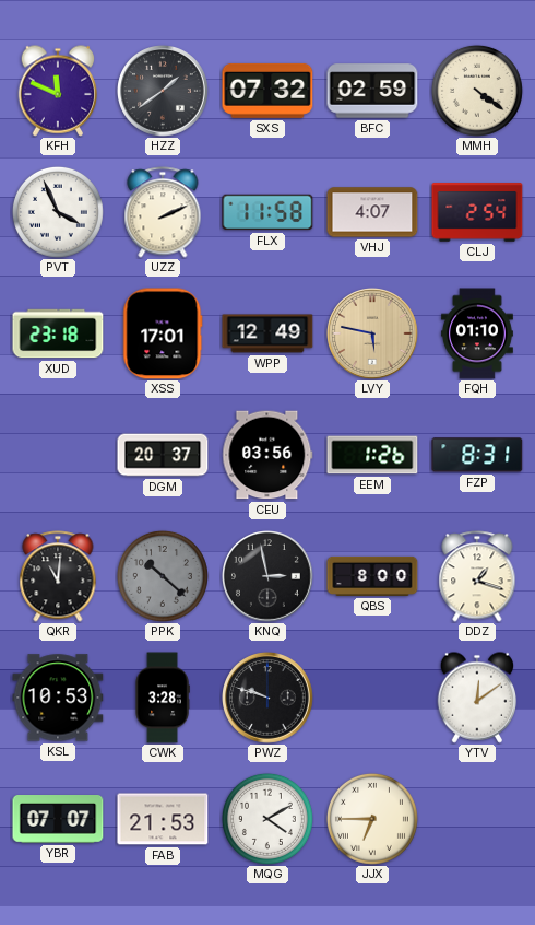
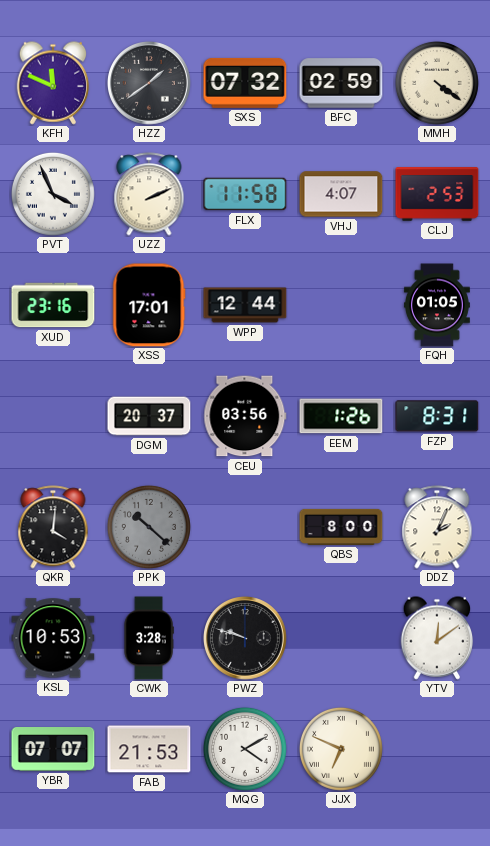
CLJ: 2:54 -> 2:53 (437, 194)
XUD: 23:18 -> 23:16 (53, 305)
WPP: 12:49 -> 12:44 (245, 305)
LVY: 5:47 -> none (373, 335)
FQH: 01:10 -> 01:05 (437, 305)
QKR: 11:01 -> 4:01 (53, 527)
KNQ: 2:58 -> none (269, 577)
DDZ: 1:18 -> 2:04 (437, 527)
JJX: 6:45 -> 6:49 (341, 749)
